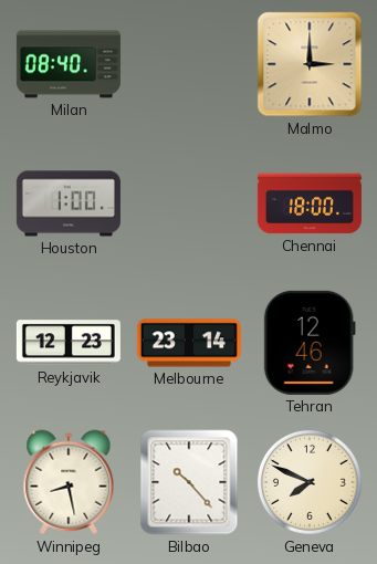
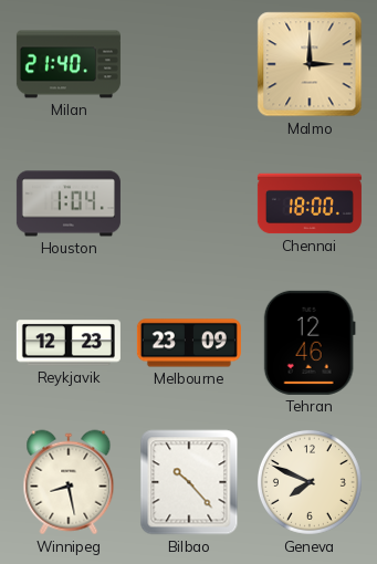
Milan: 08:40 -> 21:40 (69, 64)
Houston: 1:00 -> 1:04 (69, 203)
Melbourne: 23:14 -> 23:09 (189, 343)
